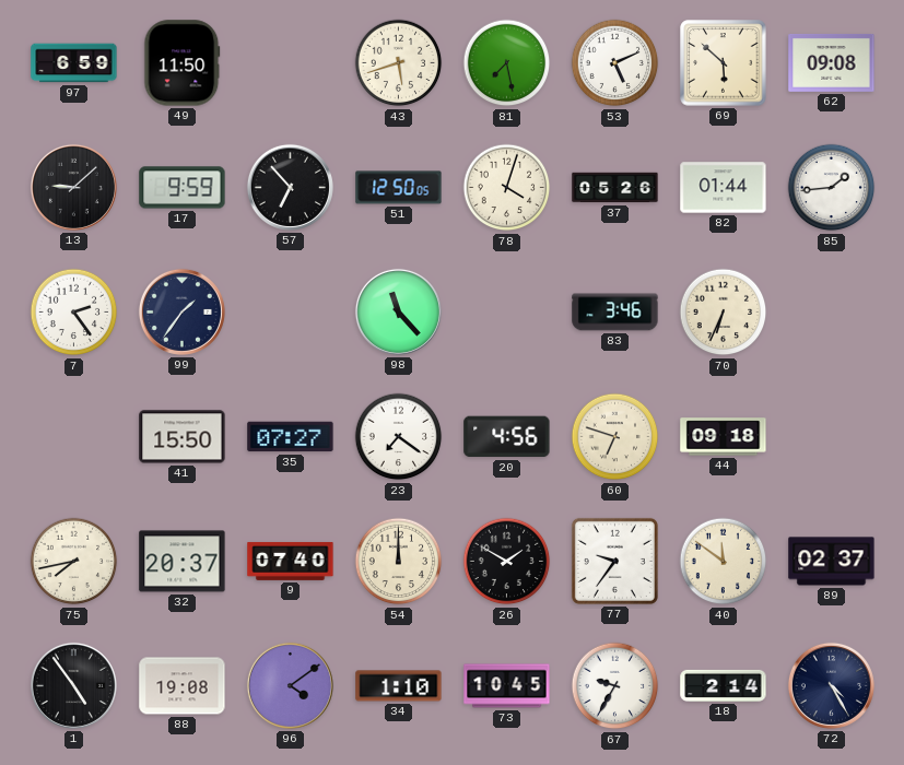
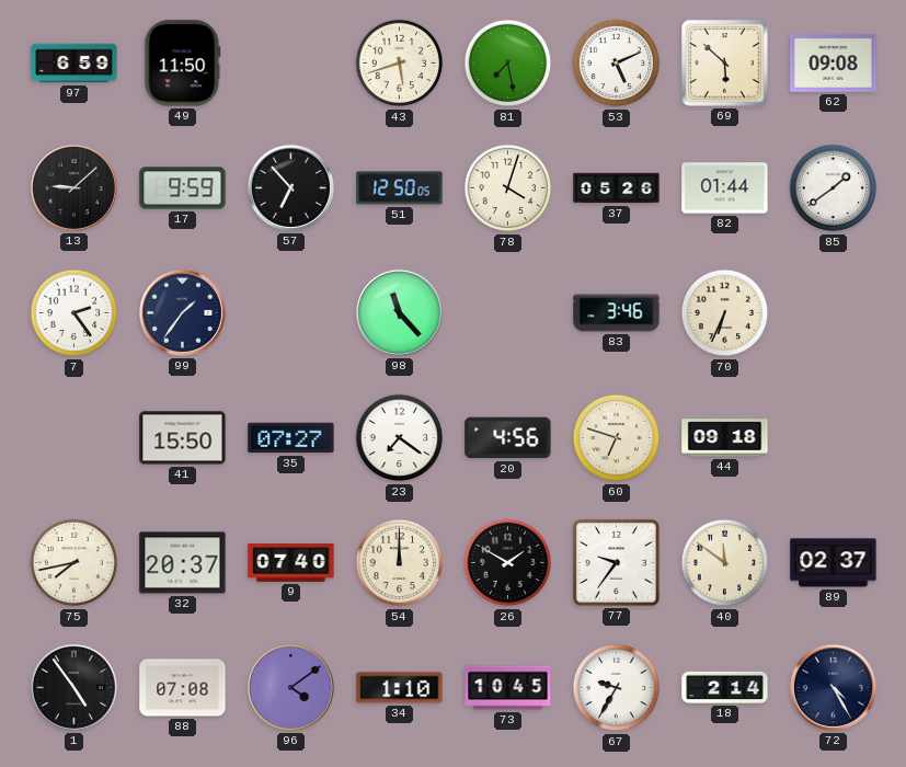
85: 1:44 -> 1:39 (834, 188)
88: 19:08 -> 07:08 (183, 688)
